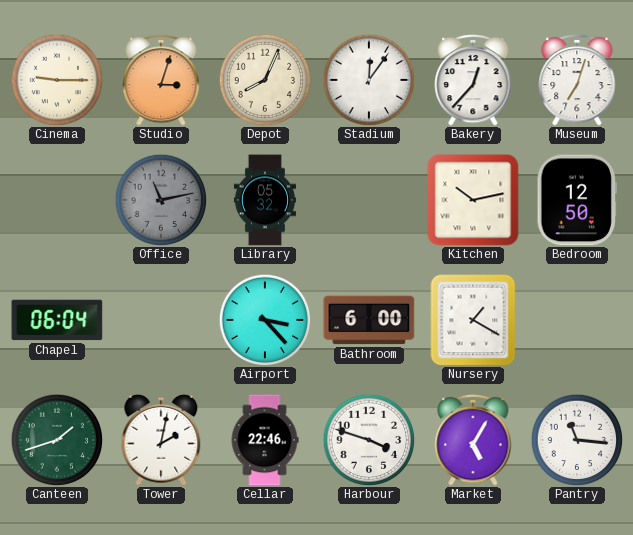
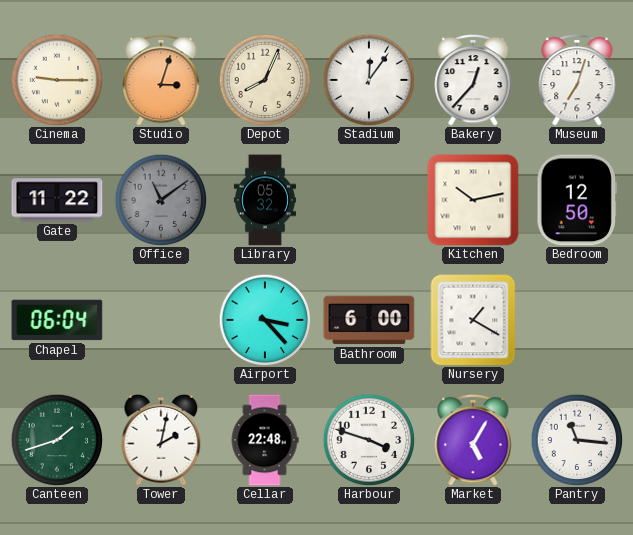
Gate: none -> 11:22 (57, 200)
Office: 11:13 -> 11:09 (161, 200)
Cellar: 22:46 -> 22:48 (265, 440)
